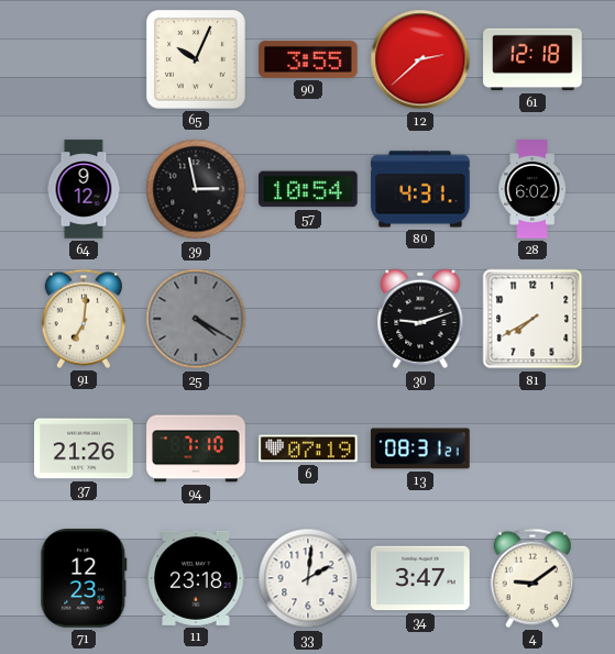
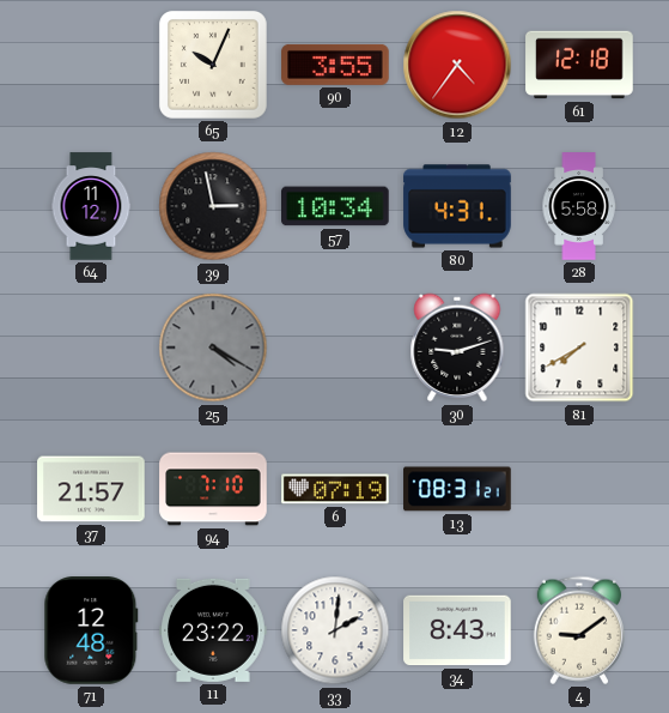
12: 2:38 -> 4:36 (457, 65)
64: 9:12 -> 11:12 (91, 206)
57: 10:54 -> 10:34 (335, 206)
28: 6:02 -> 5:58 (579, 206)
91: 7:01 -> none (84, 319)
37: 21:26 -> 21:57 (91, 489)
71: 12:23 -> 12:48 (91, 630)
11: 23:18 -> 23:22 (213, 630)
34: 3:47 -> 8:43 (457, 630)
